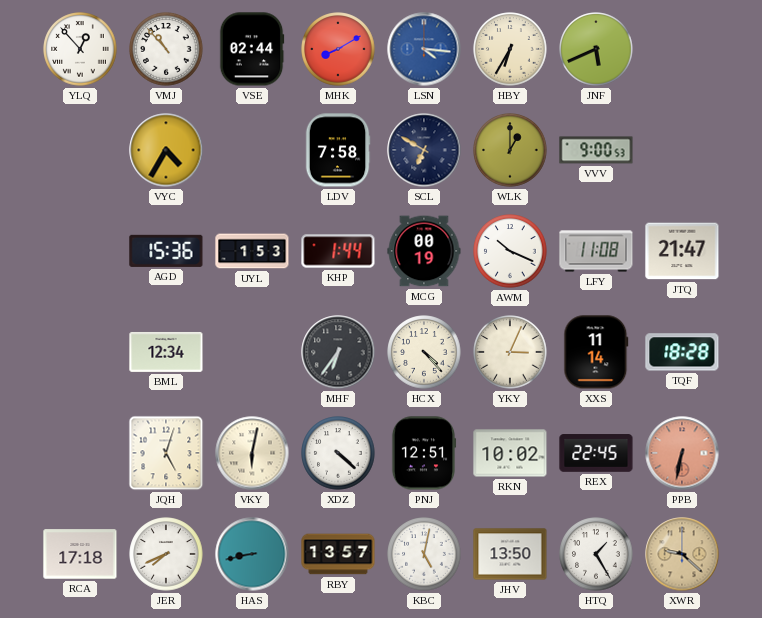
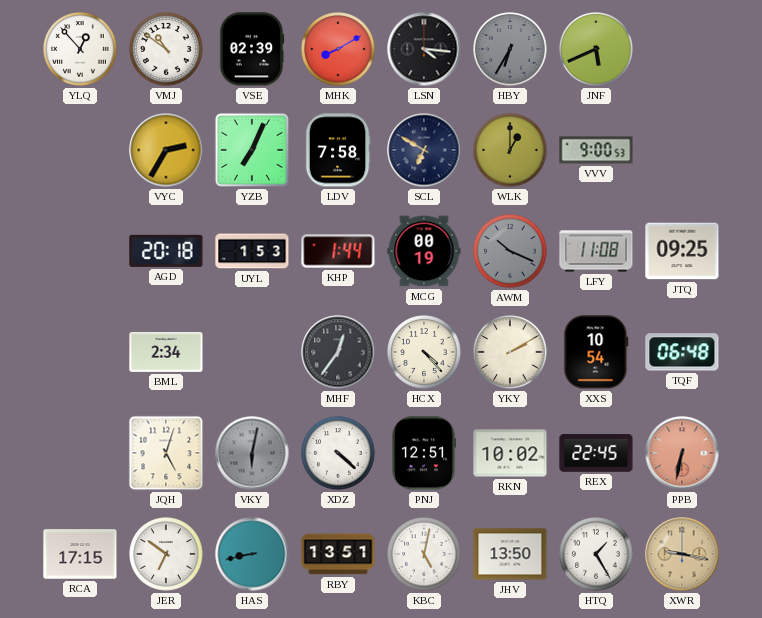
VMJ: 10:53 -> 10:51 (166, 49)
VSE: 02:44 -> 02:39 (252, 49)
LSN dial: blue -> black (424, 49)
HBY dial: cream -> grey (510, 49)
VYC: 4:35 -> 2:35 (166, 150)
YZB: none -> 7:04 (252, 150)
AGD: 15:36 -> 20:18 (166, 251)
AWM dial: white -> grey (510, 251)
JTQ: 21:47 -> 09:25 (682, 251)
BML: 12:34 -> 2:34 (166, 352)
MHF: 6:36 -> 12:36 (338, 352)
YKY: 3:04 -> 2:10 (510, 352)
XXS: 11:14 -> 10:54 (596, 352)
TQF: 18:28 -> 06:48 (682, 352)
VKY dial: cream -> grey (252, 453)
RCA: 17:18 -> 17:15 (80, 554)
JER: 7:41 -> 6:51 (166, 554)
RBY: 13:57 -> 13:51 (338, 554)
XWR: 9:22 -> 9:17 (682, 554)
